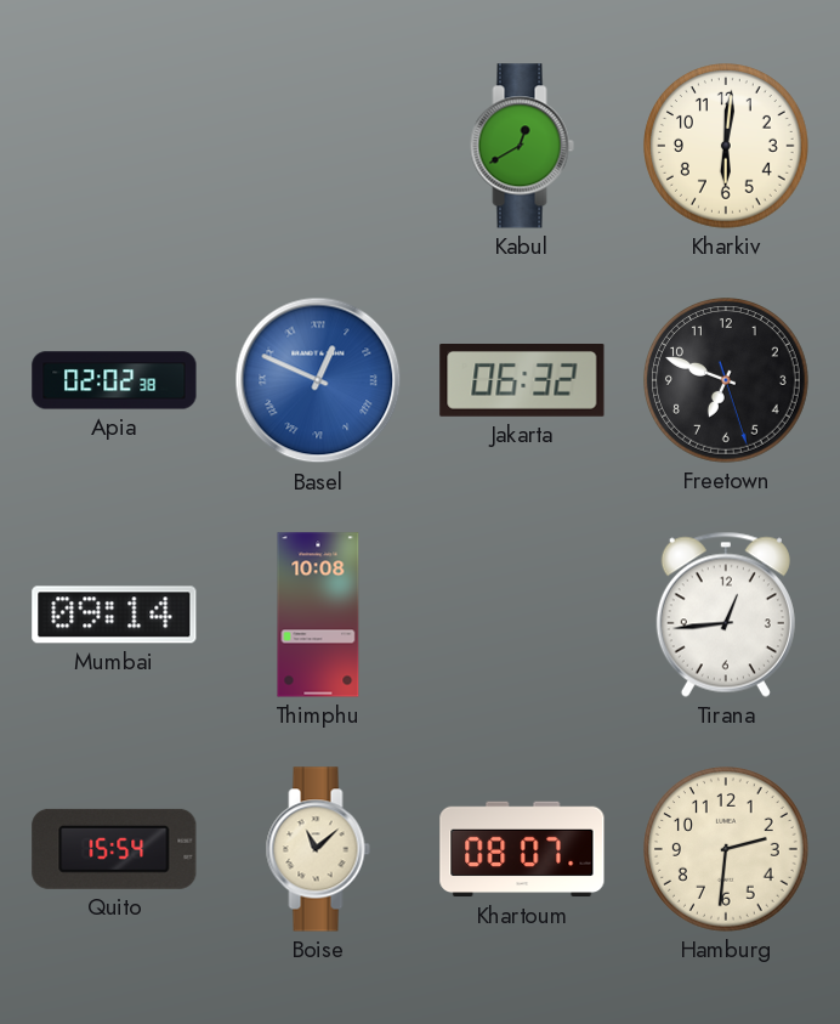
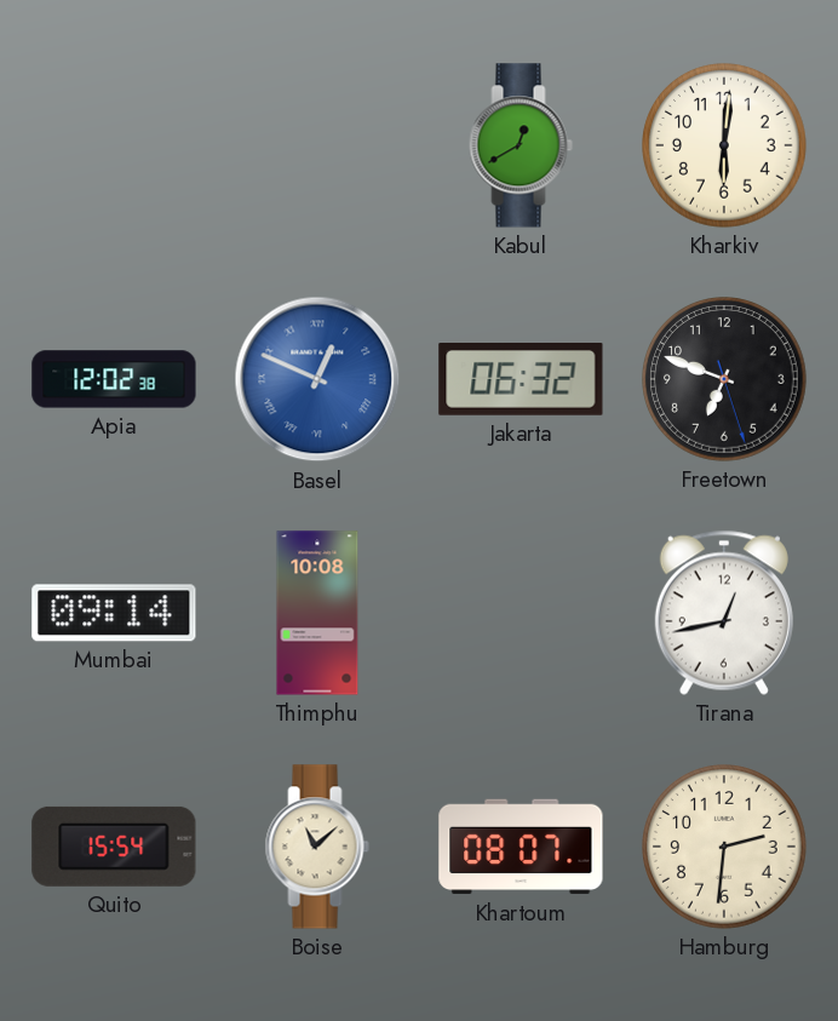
Apia: 02:02 -> 12:02 (114, 379)
Tirana: 12:44 -> 12:43 (724, 613)
